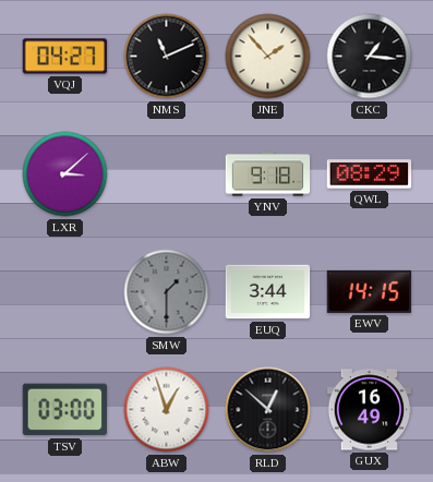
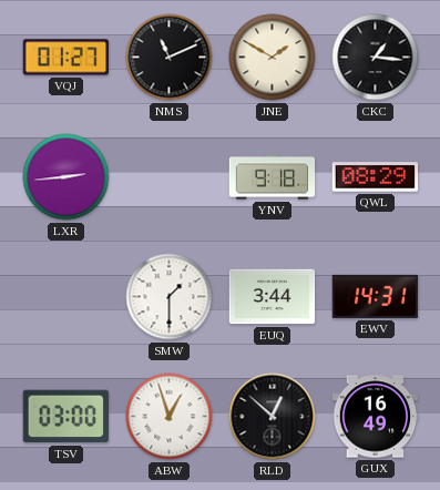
VQJ: 04:27 -> 01:27 (66, 58)
JNE: 1:53 -> 1:50 (273, 58)
LXR: 3:08 -> 2:44 (66, 177)
SMW dial: grey -> white (170, 297)
EWV: 14:15 -> 14:31 (376, 296)
